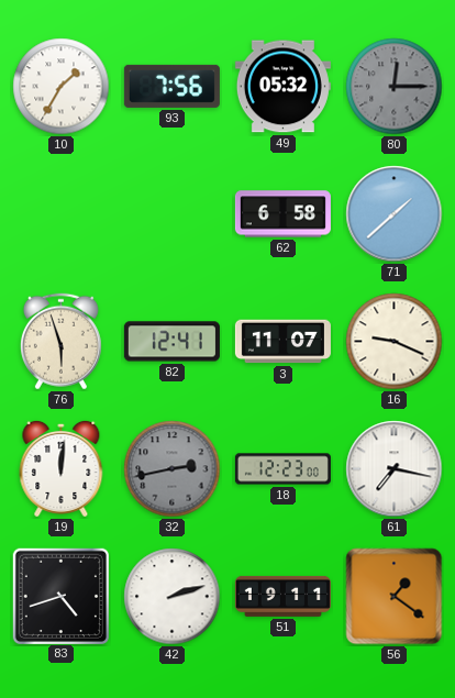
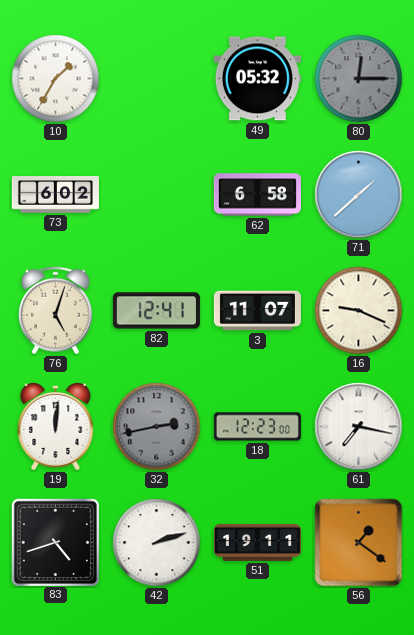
93: 7:56 -> none (171, 86)
73: none -> 6:02 (55, 195)
76: 5:57 -> 5:03 (55, 311)
